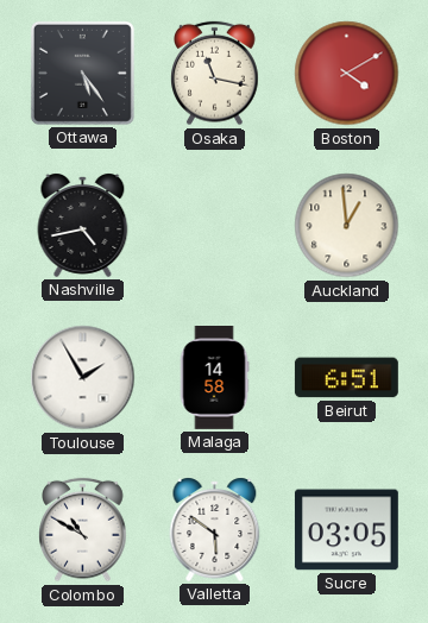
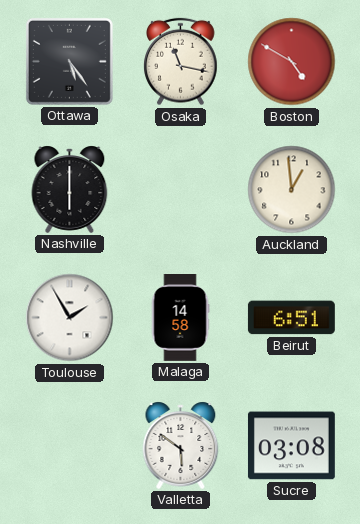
Boston: 4:10 -> 4:50 (292, 62)
Nashville: 4:43 -> 6:00 (70, 189)
Colombo: 10:50 -> none (83, 530)
Sucre: 03:05 -> 03:08 (291, 446)
